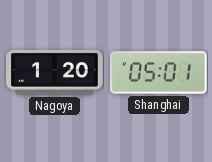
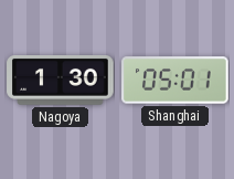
Nagoya: 1:20 -> 1:30 (61, 81)
